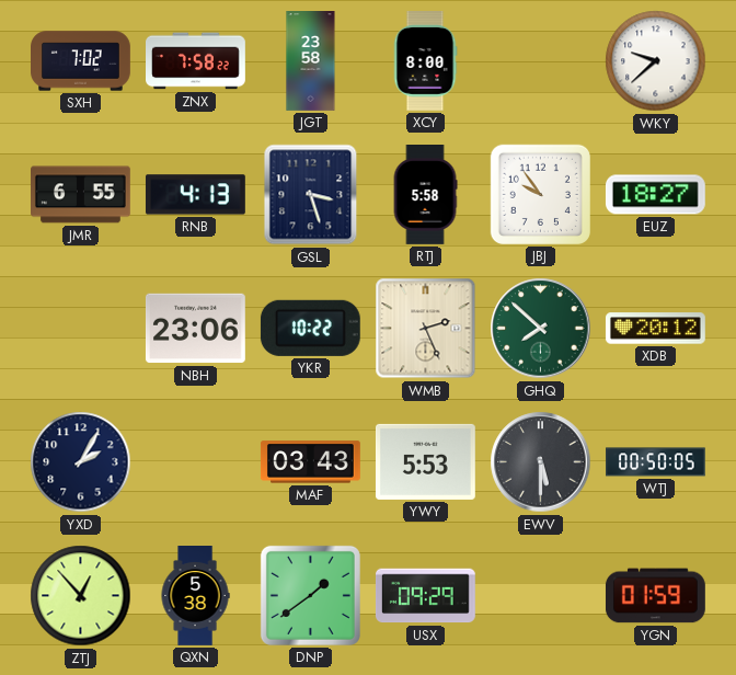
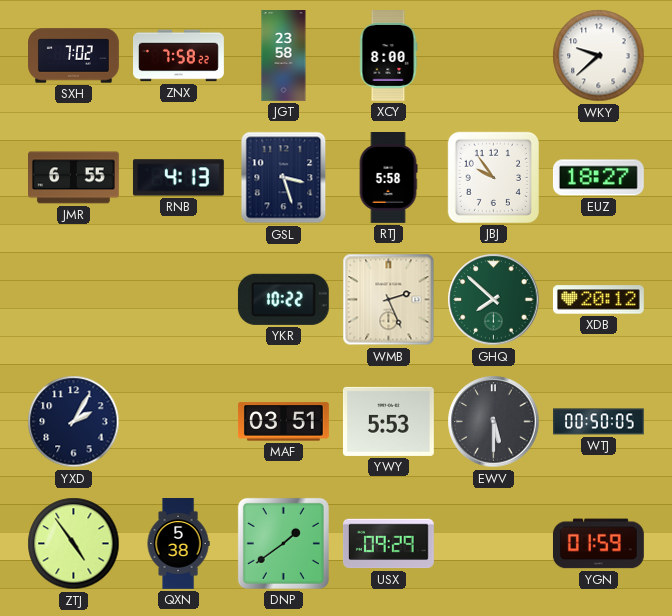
NBH: 23:06 -> none (195, 329)
MAF: 03:43 -> 03:51 (283, 422)
ZTJ: 12:53 -> 4:54 (74, 544)
